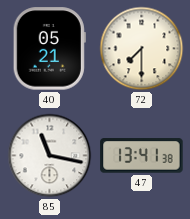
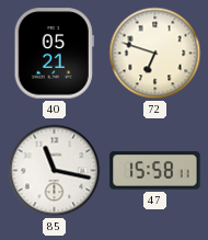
72: 7:30 -> 6:48 (155, 54)
47: 13:41 -> 15:58 (155, 171)
